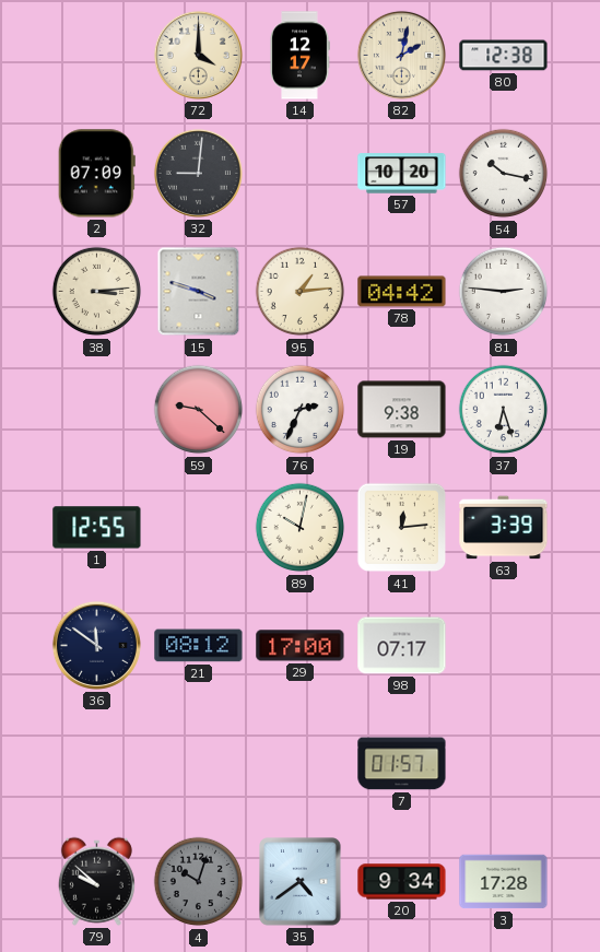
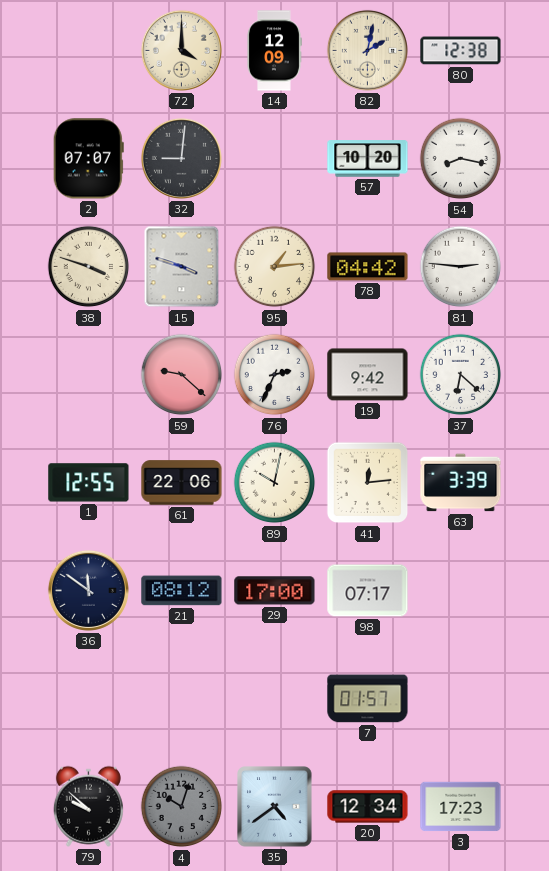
14: 12:17 -> 12:09 (274, 51)
2: 07:09 -> 07:07 (88, 159)
54: 10:17 -> 8:17 (461, 159)
38: 3:14 -> 3:48 (89, 267)
19: 9:38 -> 9:42 (368, 375)
37: 6:27 -> 6:22 (461, 375)
61: none -> 22:06 (182, 483)
20: 9:34 -> 12:34 (368, 807)
3: 17:28 -> 17:23 (461, 807)
